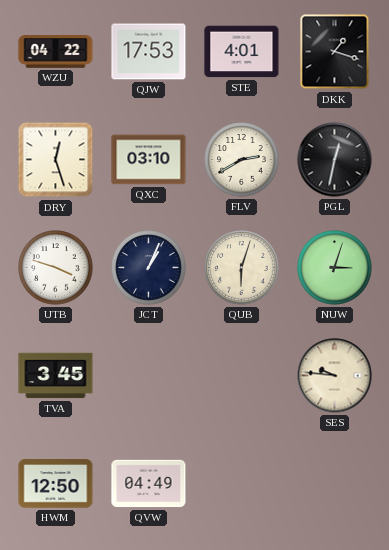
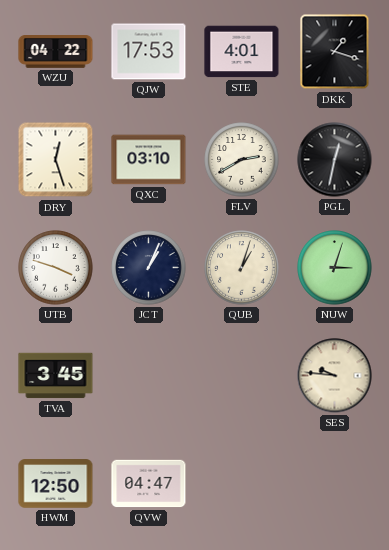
QUB: 6:03 -> 1:03 (242, 268)
QVW: 04:49 -> 04:47 (149, 484)
